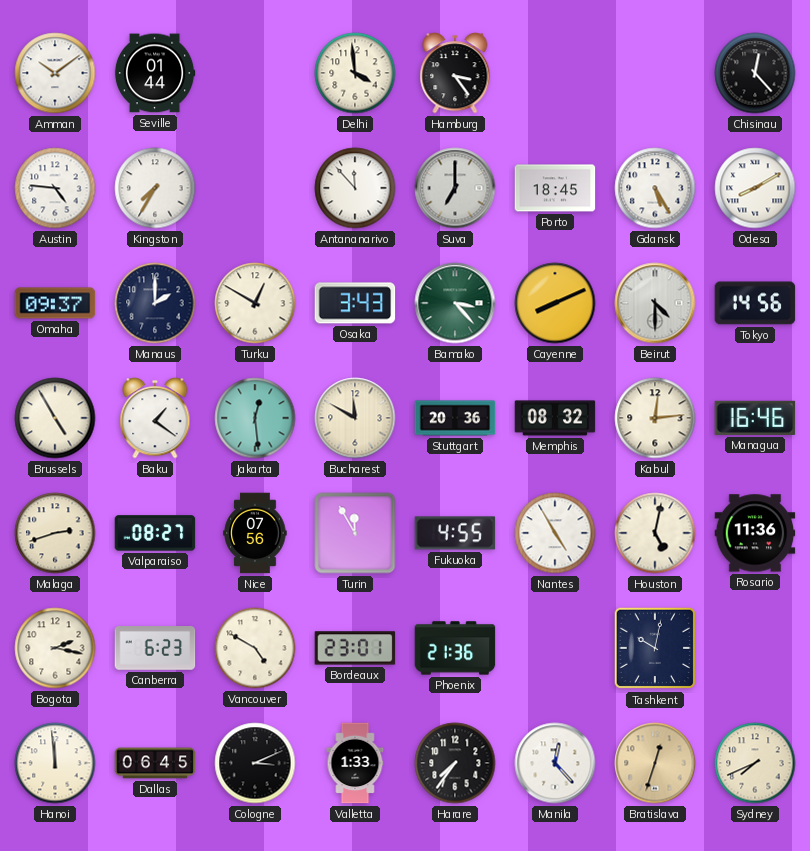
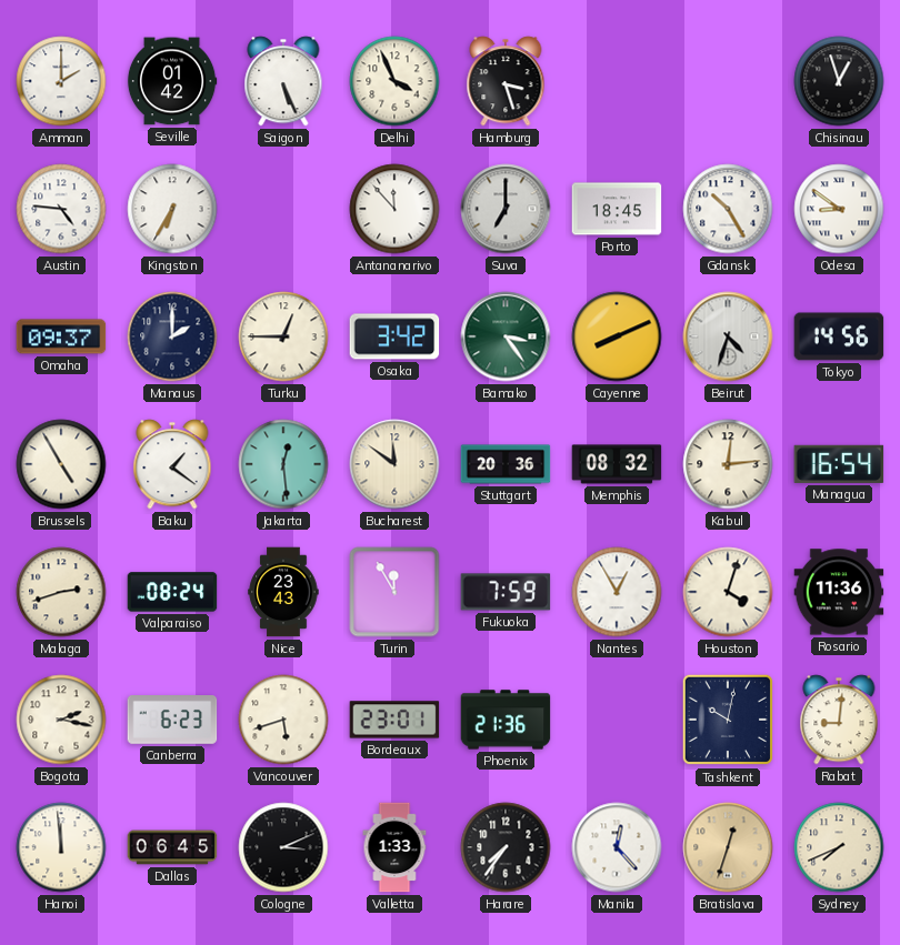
Amman: 10:09 -> 2:00 (61, 81)
Seville: 01:44 -> 01:42 (172, 81)
Saigon: none -> 5:26 (283, 81)
Delhi: 3:59 -> 3:56 (394, 81)
Hamburg: 3:24 -> 3:27 (506, 81)
Chisinau: 12:23 -> 12:57 (839, 81)
Kingston: 7:35 -> 6:35 (172, 209)
Gdansk: 5:25 -> 10:25 (728, 209)
Odesa: 8:10 -> 8:51 (839, 209)
Turku: 12:50 -> 12:45 (283, 336)
Osaka: 3:43 -> 3:42 (394, 336)
Bamako: 3:23 -> 3:24 (506, 336)
Beirut: 4:30 -> 4:33 (728, 336)
Bucharest: 11:50 -> 11:51 (394, 464)
Managua: 16:46 -> 16:54 (839, 464)
Valparaiso: 08:27 -> 08:24 (172, 592)
Nice: 07:56 -> 23:43 (283, 592)
Fukuoka: 4:55 -> 7:59 (506, 592)
Nantes: 4:55 -> 12:55 (617, 592)
Houston: 5:02 -> 4:03 (728, 592)
Vancouver: 4:50 -> 5:42 (283, 720)
Rabat: none -> 9:01 (839, 720)
